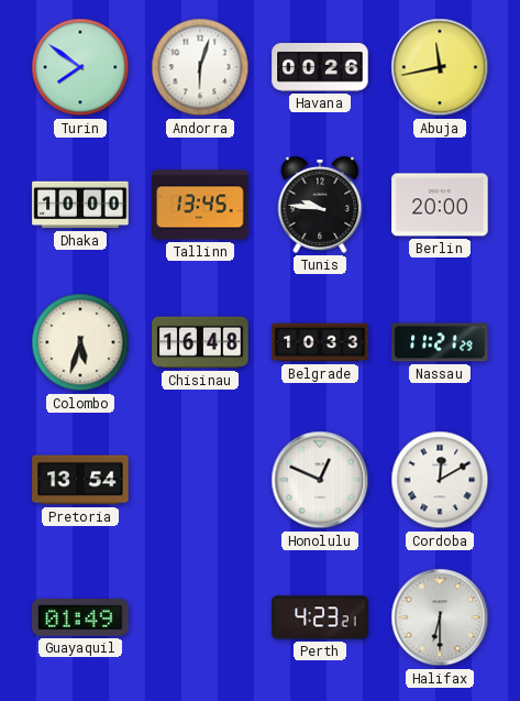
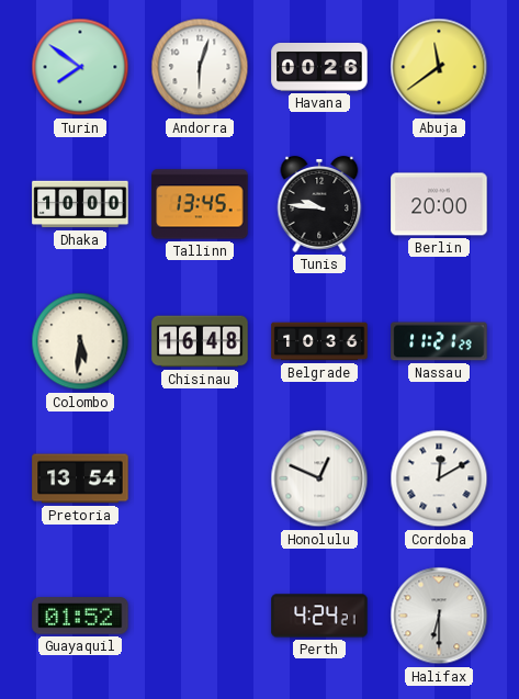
Abuja: 11:43 -> 11:39 (439, 67)
Colombo: 5:33 -> 5:31 (80, 341)
Belgrade: 10:33 -> 10:36 (319, 341)
Guayaquil: 01:49 -> 01:52 (80, 616)
Perth: 4:23 -> 4:24 (319, 616)
